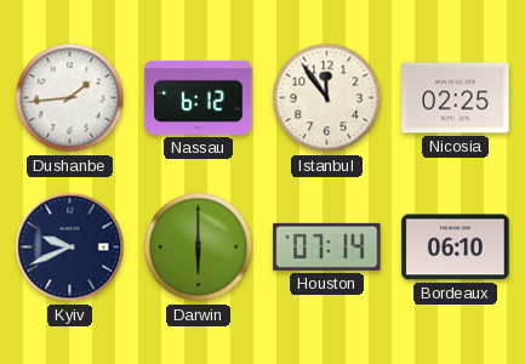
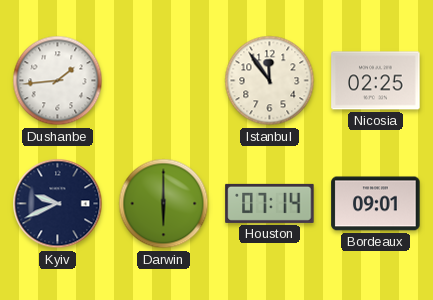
Nassau: 6:12 -> none (199, 97)
Bordeaux: 06:10 -> 09:01 (376, 204)
